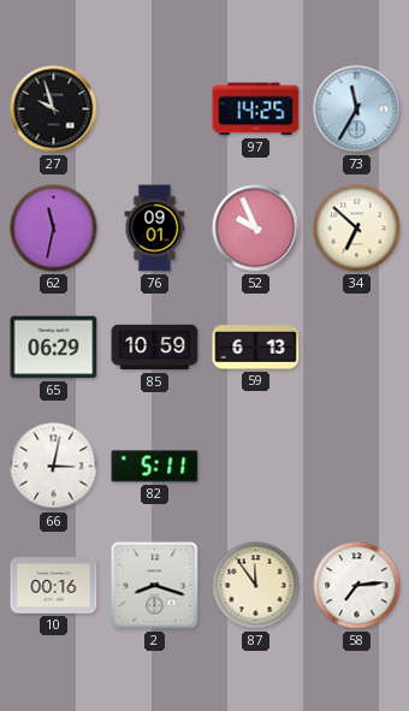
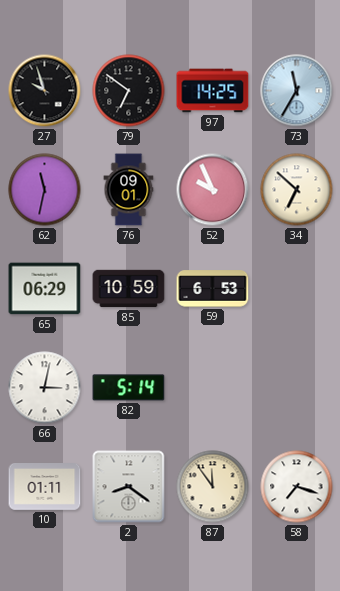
79: none -> 6:51 (129, 91)
59: 6:13 -> 6:53 (213, 289)
82: 5:11 -> 5:14 (129, 388)
10: 00:16 -> 01:11 (45, 487)
2: 8:18 -> 8:21 (129, 487)
58: 7:14 -> 7:18 (297, 487)
